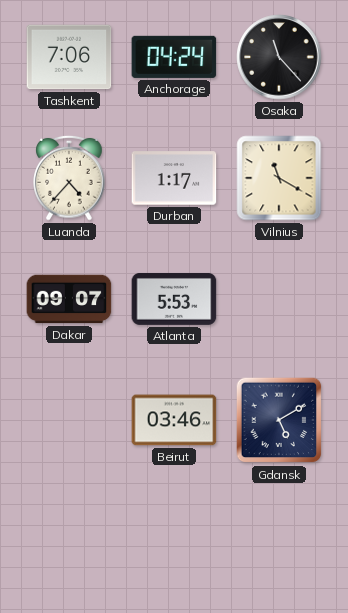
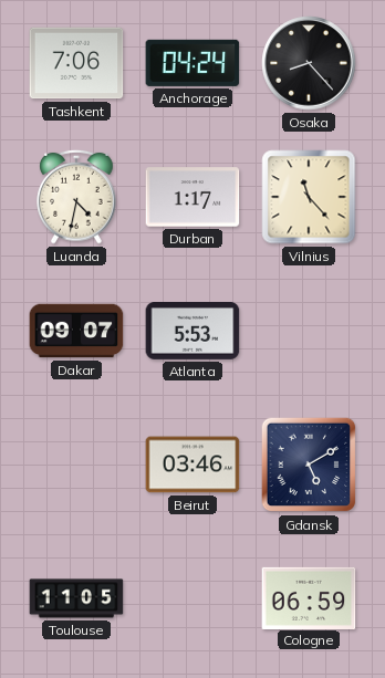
Osaka: 11:23 -> 8:23 (309, 63)
Luanda: 4:37 -> 4:32 (76, 197)
Vilnius: 11:20 -> 11:23 (309, 197)
Toulouse: none -> 11:05 (76, 598)
Cologne: none -> 06:59 (309, 597)
